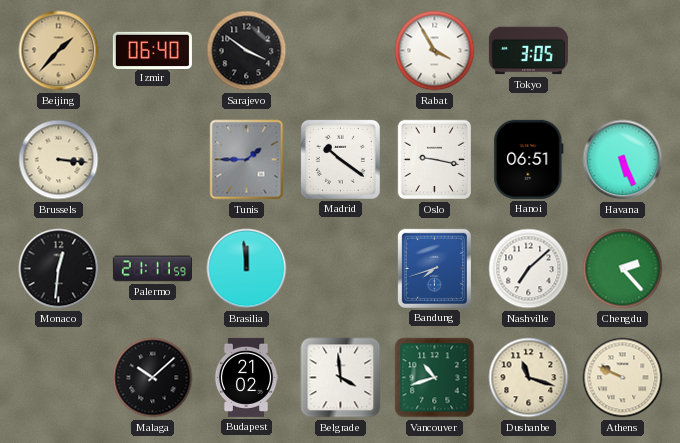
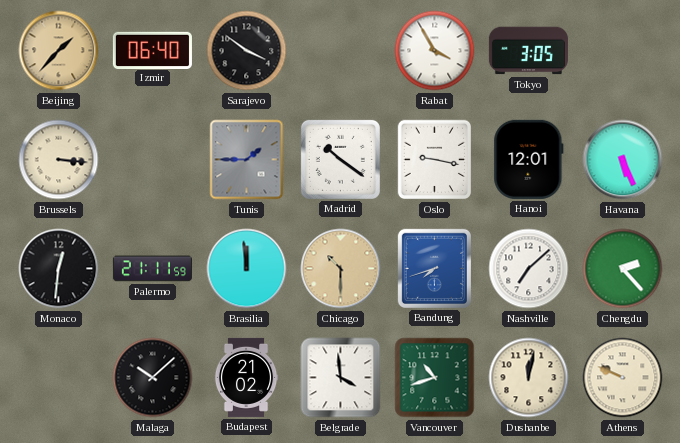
Hanoi: 06:51 -> 12:01 (529, 159)
Chicago: none -> 10:30 (341, 269)
Dushanbe: 11:18 -> 12:02 (529, 378)
